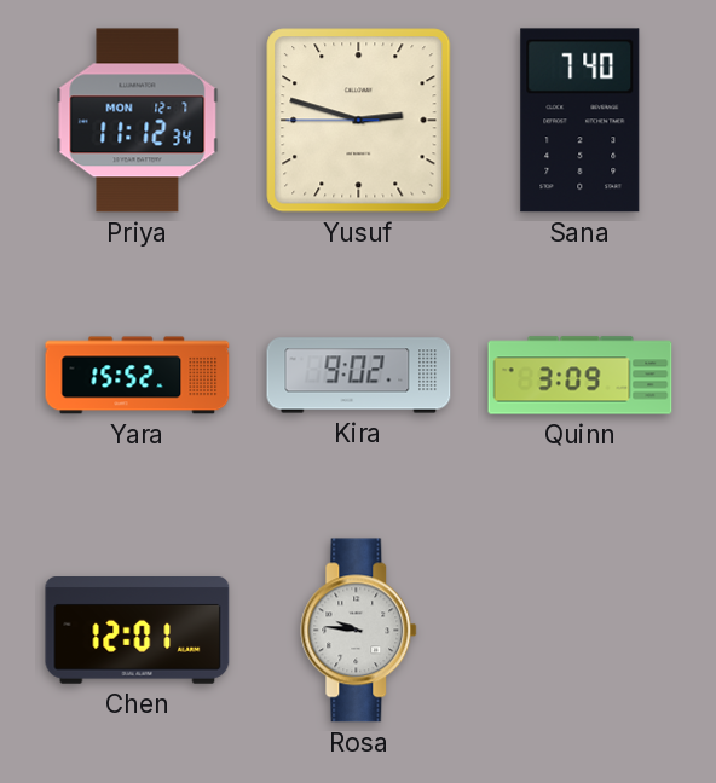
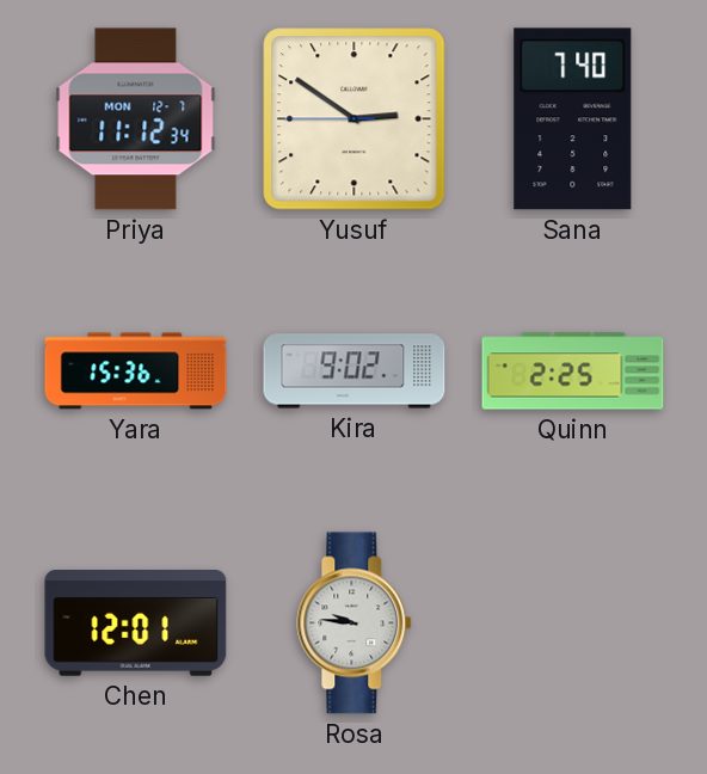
Yusuf: 2:47 -> 2:50 (355, 119)
Yara: 15:52 -> 15:36 (136, 371)
Quinn: 3:09 -> 2:25 (573, 371)
